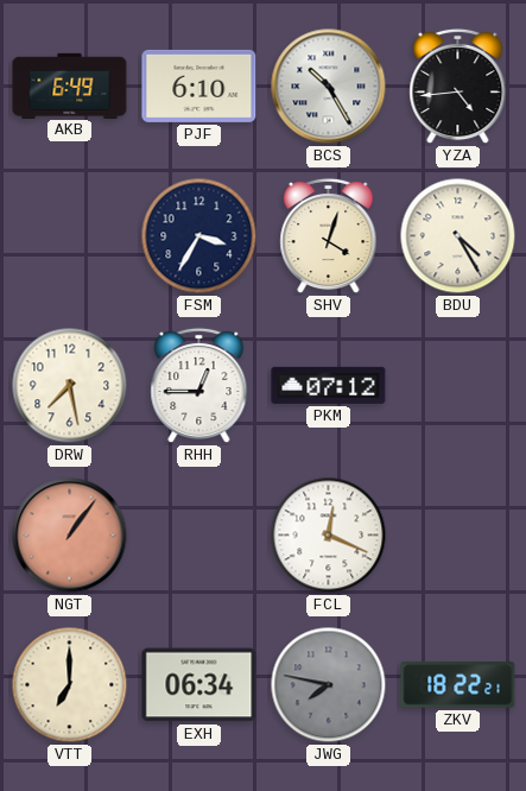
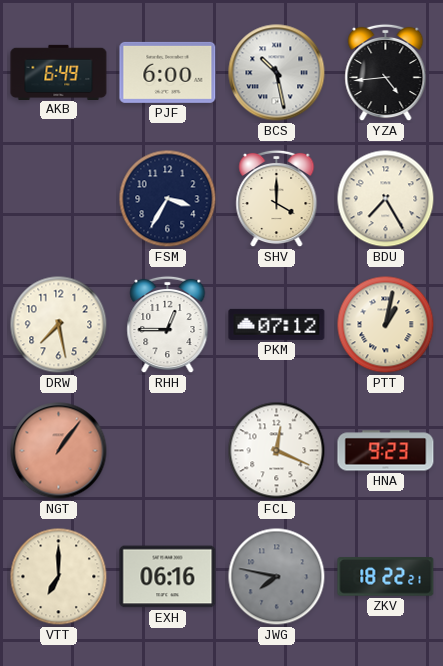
PJF: 6:10 -> 6:00 (168, 72)
BCS: 10:25 -> 10:28 (277, 73)
SHV: 4:03 -> 4:00 (277, 199)
BDU: 4:25 -> 7:25 (386, 199)
PTT: none -> 1:02 (386, 325)
HNA: none -> 9:23 (386, 451)
EXH: 06:34 -> 06:16 (168, 577)
